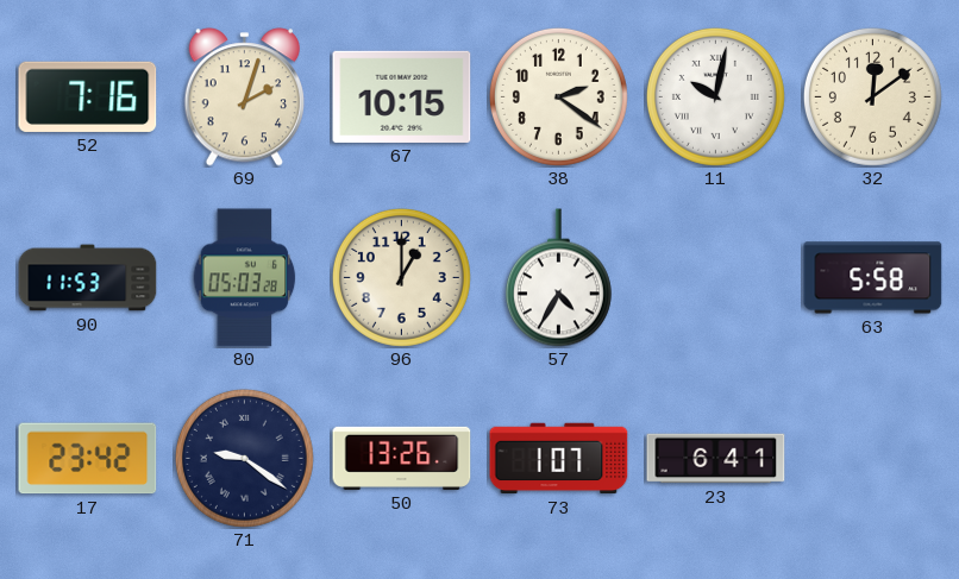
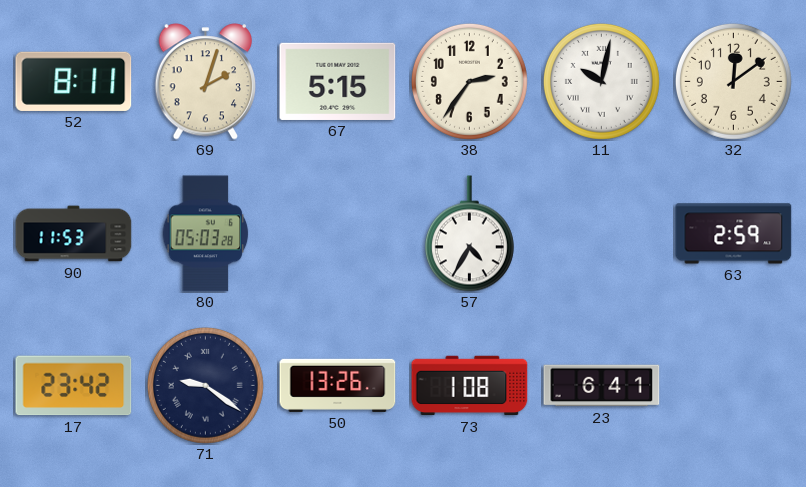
52: 7:16 -> 8:11 (74, 81)
67: 10:15 -> 5:15 (338, 81)
38: 2:21 -> 2:36 (469, 81)
96: 1:00 -> none (401, 277)
63: 5:58 -> 2:59 (734, 234)
73: 1:07 -> 1:08 (470, 386)
